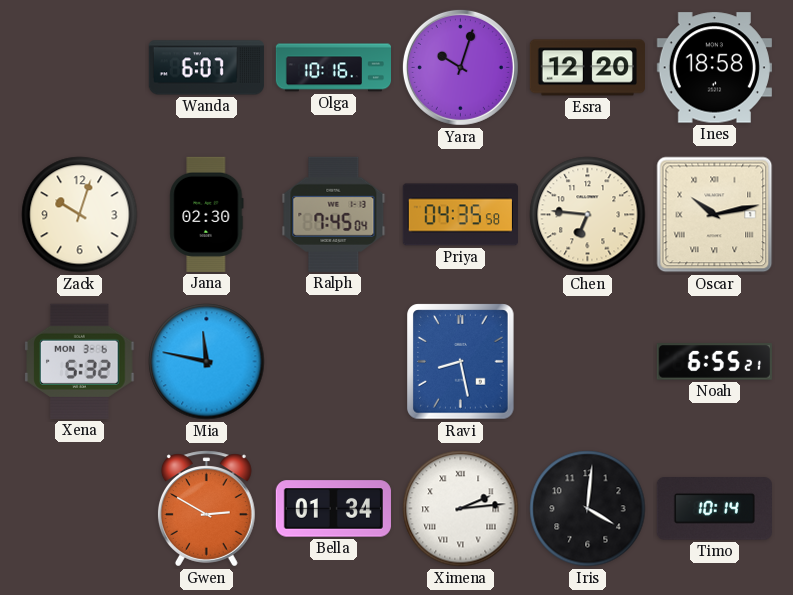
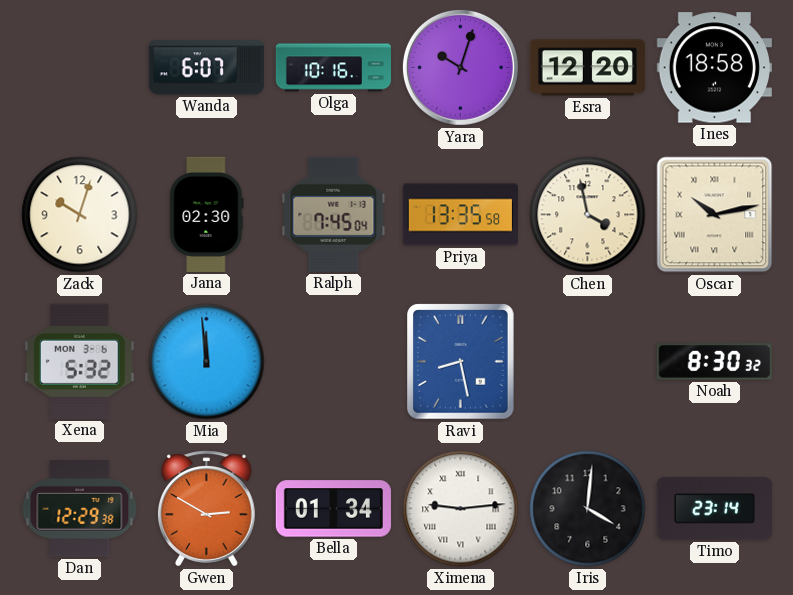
Priya: 04:35 -> 13:35 (460, 215)
Chen: 6:46 -> 3:58 (588, 215)
Mia: 11:47 -> 11:59 (207, 362)
Noah: 6:55 -> 8:30 (714, 362)
Dan: none -> 12:29 (80, 509)
Ximena: 2:14 -> 9:14 (461, 509)
Timo: 10:14 -> 23:14 (714, 509)
